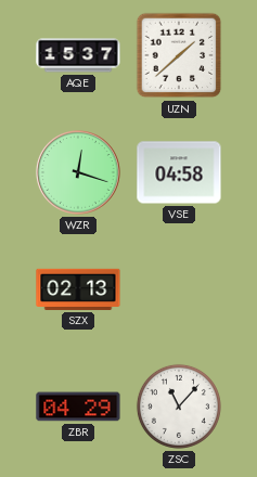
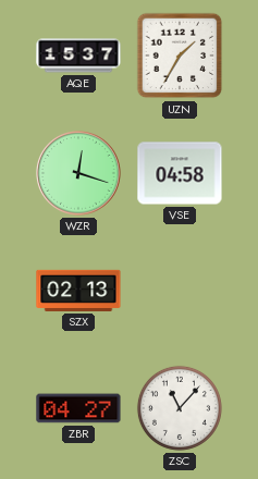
UZN: 1:38 -> 1:35 (180, 56)
ZBR: 04:29 -> 04:27 (78, 408)
